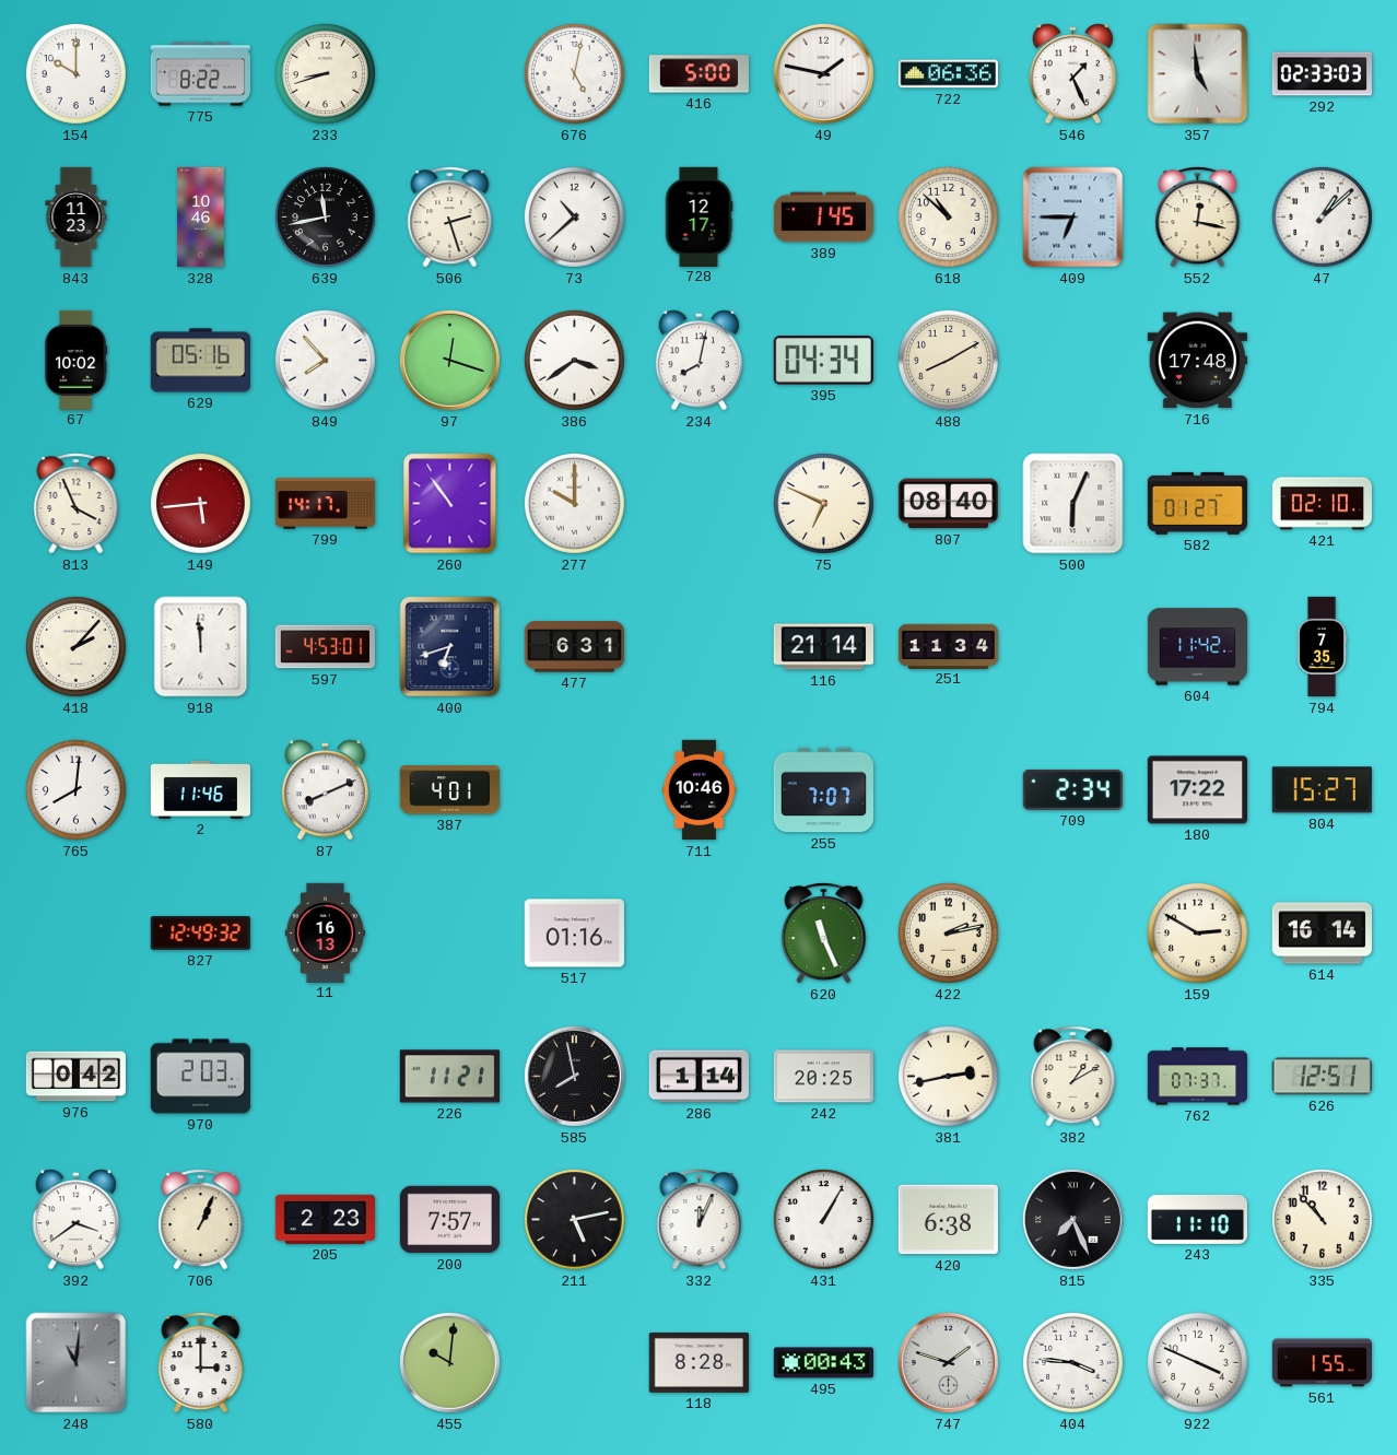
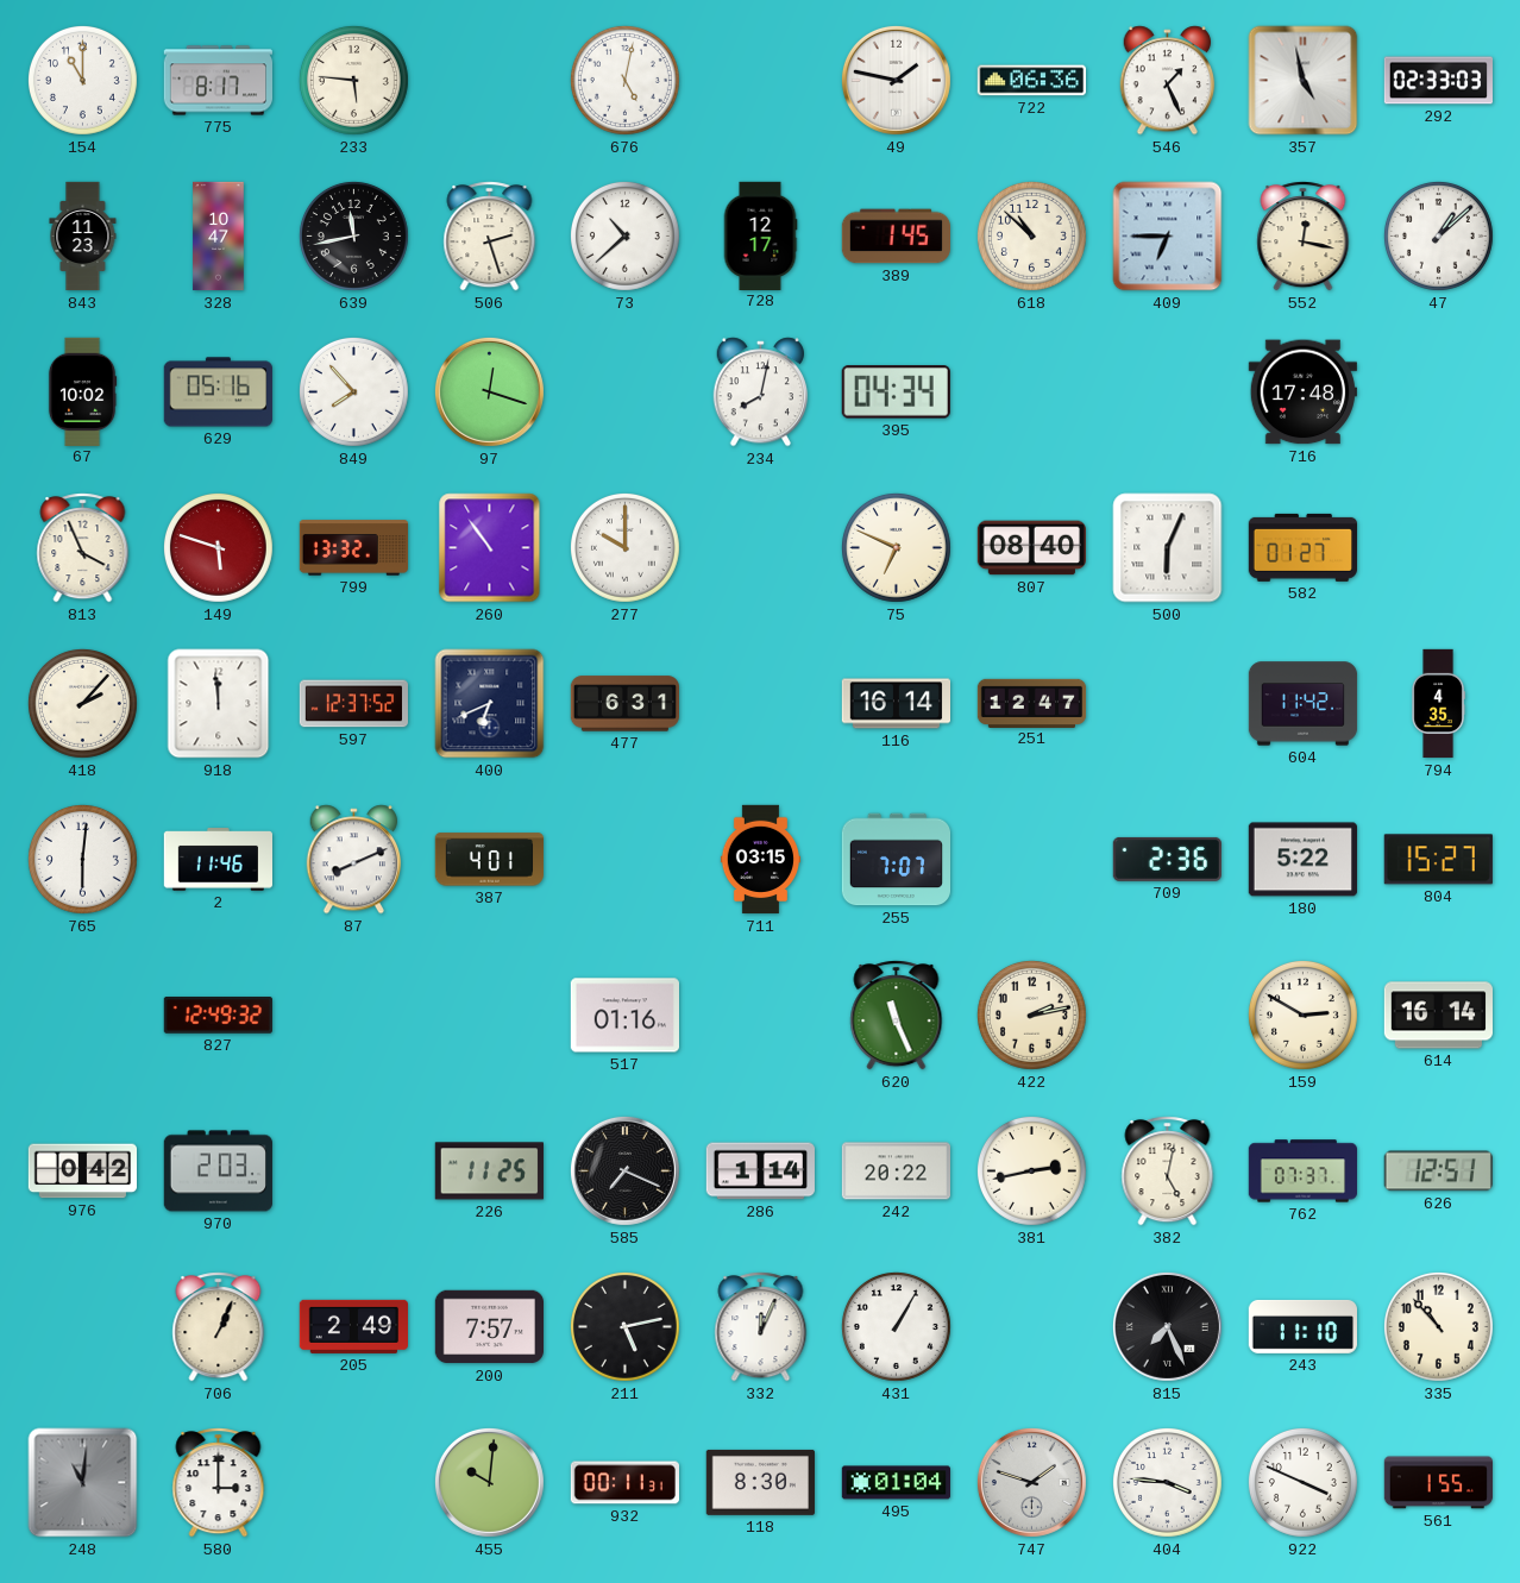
154: 10:00 -> 11:00 (82, 80)
775: 8:22 -> 8:17 (218, 81)
233: 8:42 -> 5:46 (353, 80)
416: 5:00 -> none (698, 74)
357: 4:59 -> 4:58 (1304, 81)
328: 10:46 -> 10:47 (219, 237)
386: 3:39 -> none (574, 360)
488: 8:10 -> none (948, 360)
149: 5:44 -> 5:48 (218, 547)
799: 14:17 -> 13:32 (353, 548)
421: 02:10 -> none (1322, 504)
597: 4:53 -> 12:37 (353, 704)
400: 6:42 -> 6:41 (490, 704)
116: 21:14 -> 16:14 (896, 704)
251: 11:34 -> 12:47 (1032, 703)
794: 7:35 -> 4:35 (1438, 704)
765: 8:01 -> 6:01 (82, 859)
711: 10:46 -> 03:15 (760, 860)
709: 2:34 -> 2:36 (1167, 859)
180: 17:22 -> 5:22 (1302, 860)
11: 16:13 -> none (325, 932)
226: 11:21 -> 11:25 (489, 1171)
585: 7:58 -> 7:19 (624, 1170)
242: 20:25 -> 20:22 (896, 1171)
382: 1:10 -> 5:02 (1168, 1171)
392: 3:39 -> none (77, 1220)
205: 2:23 -> 2:49 (353, 1326)
420: 6:38 -> none (948, 1220)
932: none -> 00:11 (624, 1483)
118: 8:28 -> 8:30 (760, 1482)
495: 00:43 -> 01:04 (896, 1483)
